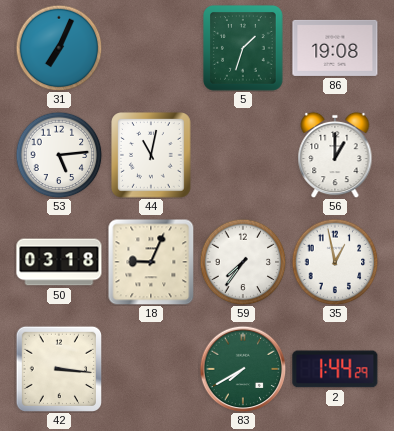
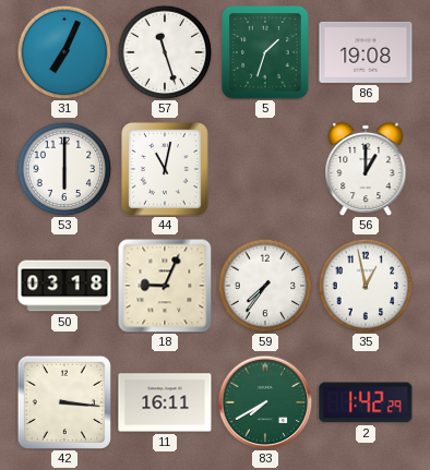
57: none -> 11:27 (165, 52)
53: 5:14 -> 6:00 (64, 169)
11: none -> 16:11 (165, 402)
2: 1:44 -> 1:42 (366, 402)
